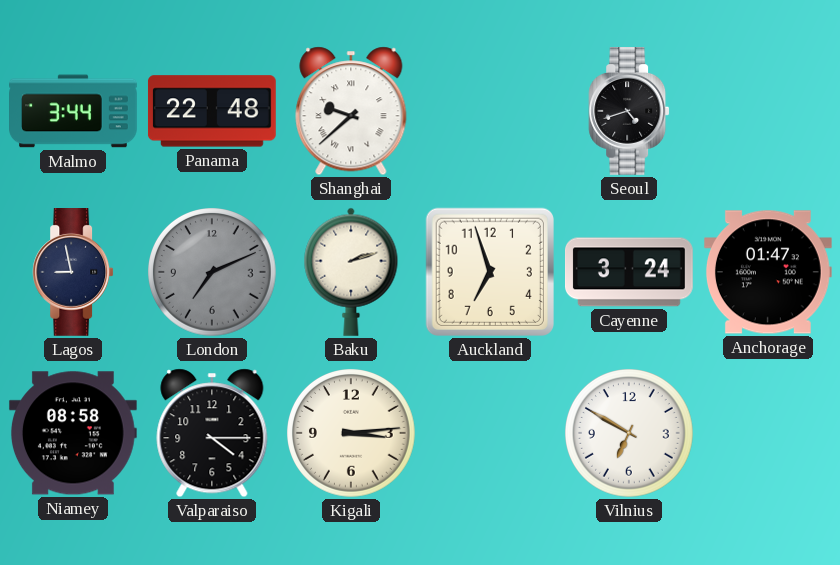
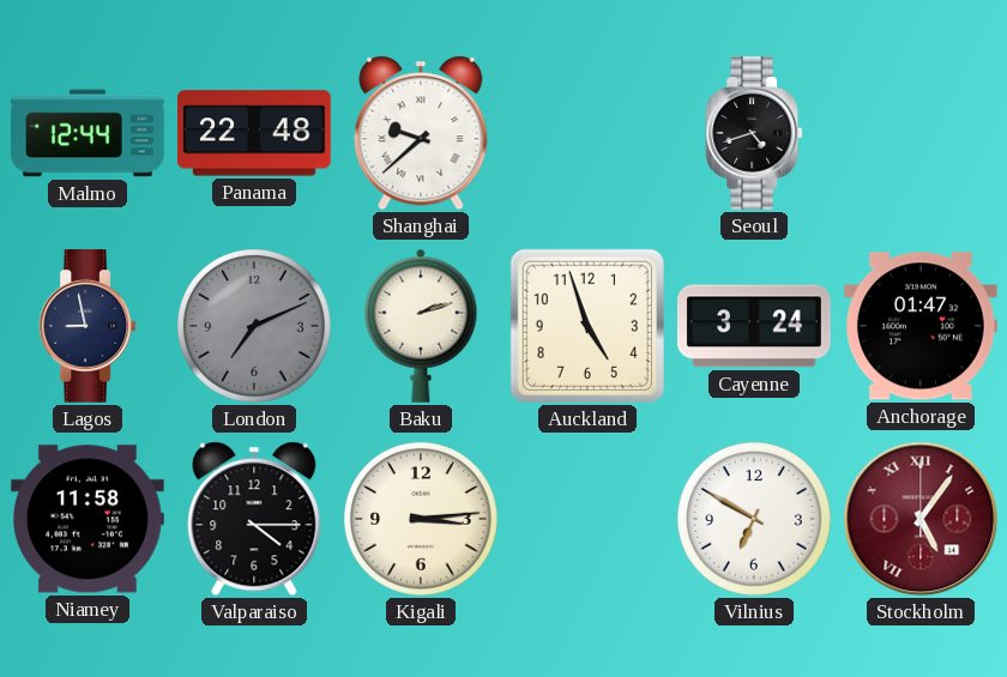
Malmo: 3:44 -> 12:44 (89, 133)
Auckland: 6:57 -> 4:57 (587, 326)
Niamey: 08:58 -> 11:58 (88, 519)
Stockholm: none -> 5:06 (921, 519)
